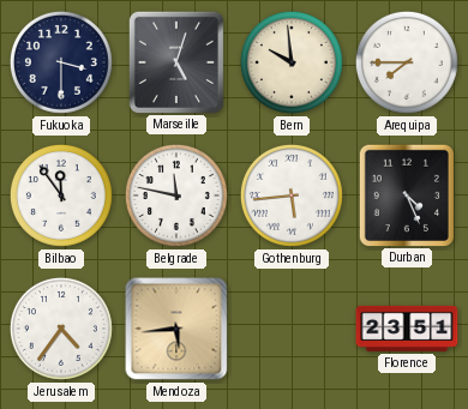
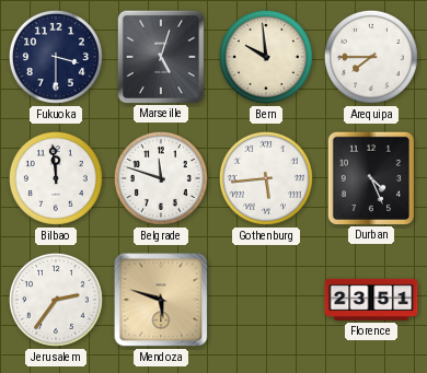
Bilbao: 11:54 -> 11:59 (56, 178)
Belgrade: 11:47 -> 11:48 (161, 178)
Jerusalem: 4:36 -> 2:36 (56, 300)
Mendoza: 5:44 -> 5:48 (161, 300)
